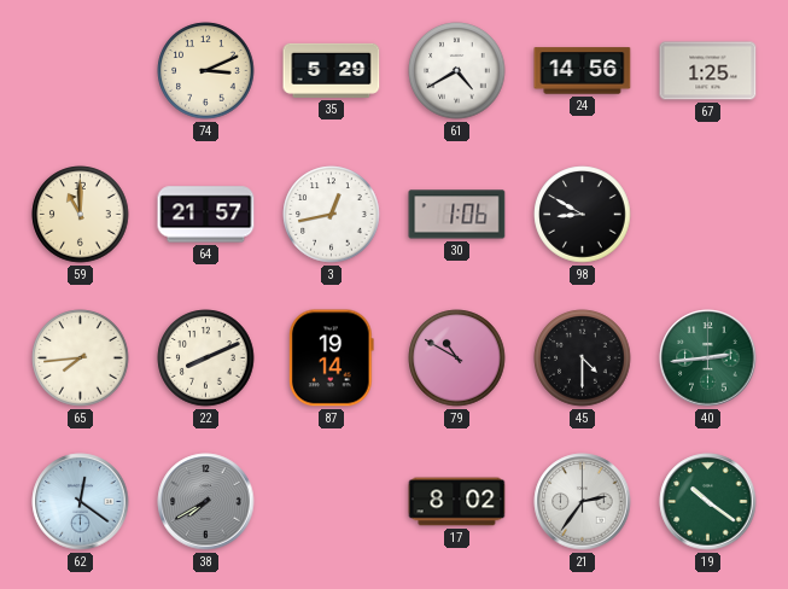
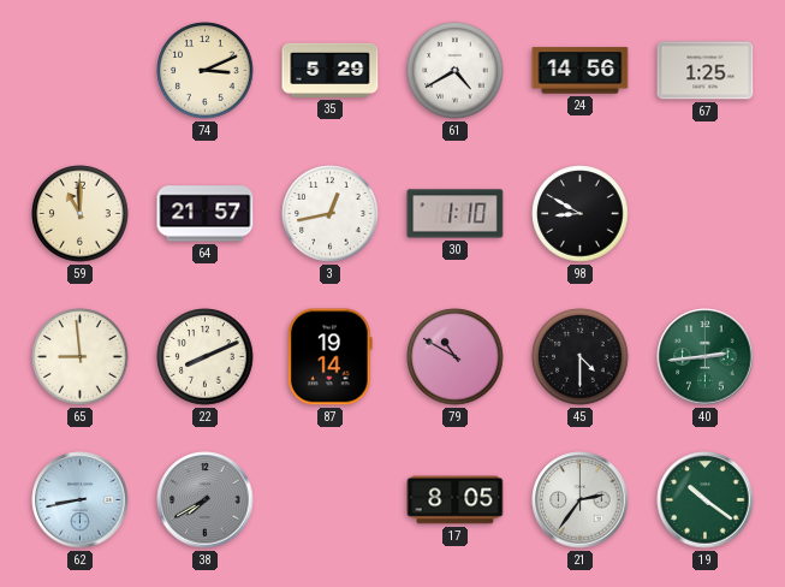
30: 1:06 -> 1:10 (456, 214)
65: 7:44 -> 8:59 (81, 357)
62: 12:21 -> 8:43 (81, 500)
17: 8:02 -> 8:05 (456, 500)
